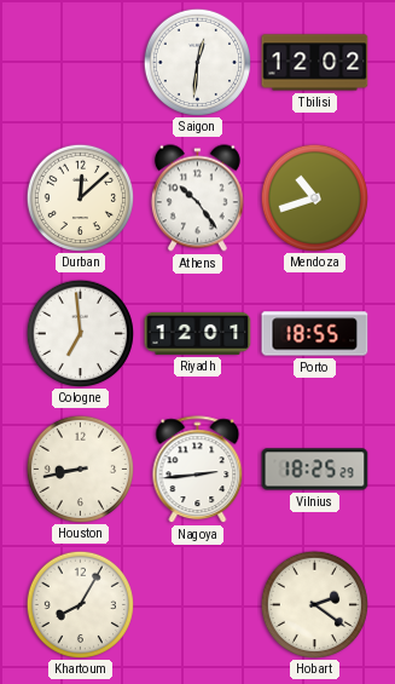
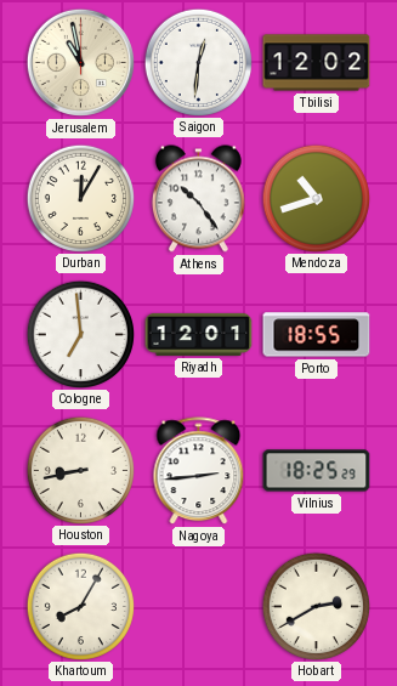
Jerusalem: none -> 10:58 (80, 62)
Durban: 12:08 -> 12:05 (80, 198)
Hobart: 2:21 -> 2:40 (316, 606)
